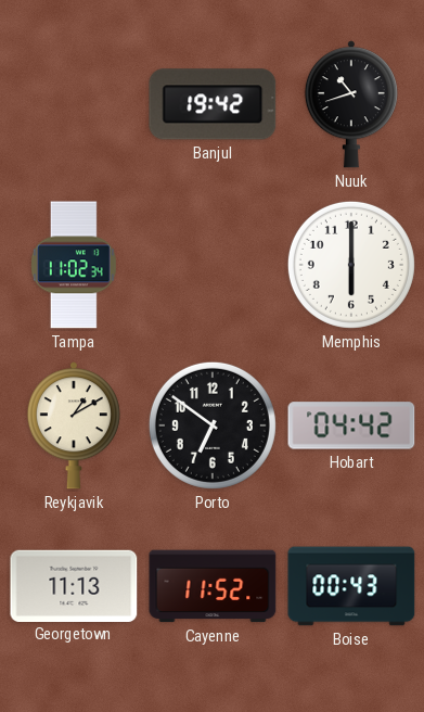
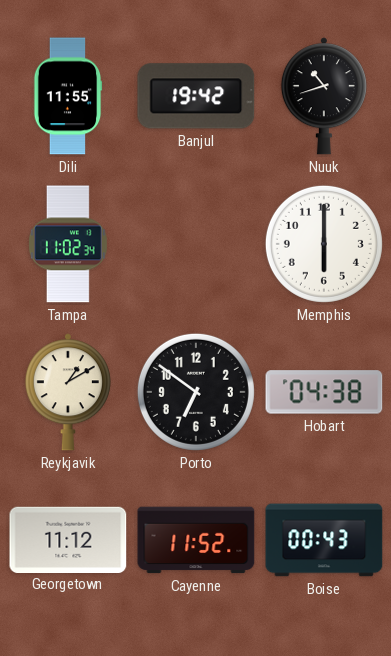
Dili: none -> 11:55 (68, 96)
Hobart: 04:42 -> 04:38 (324, 392)
Georgetown: 11:13 -> 11:12 (68, 539)
